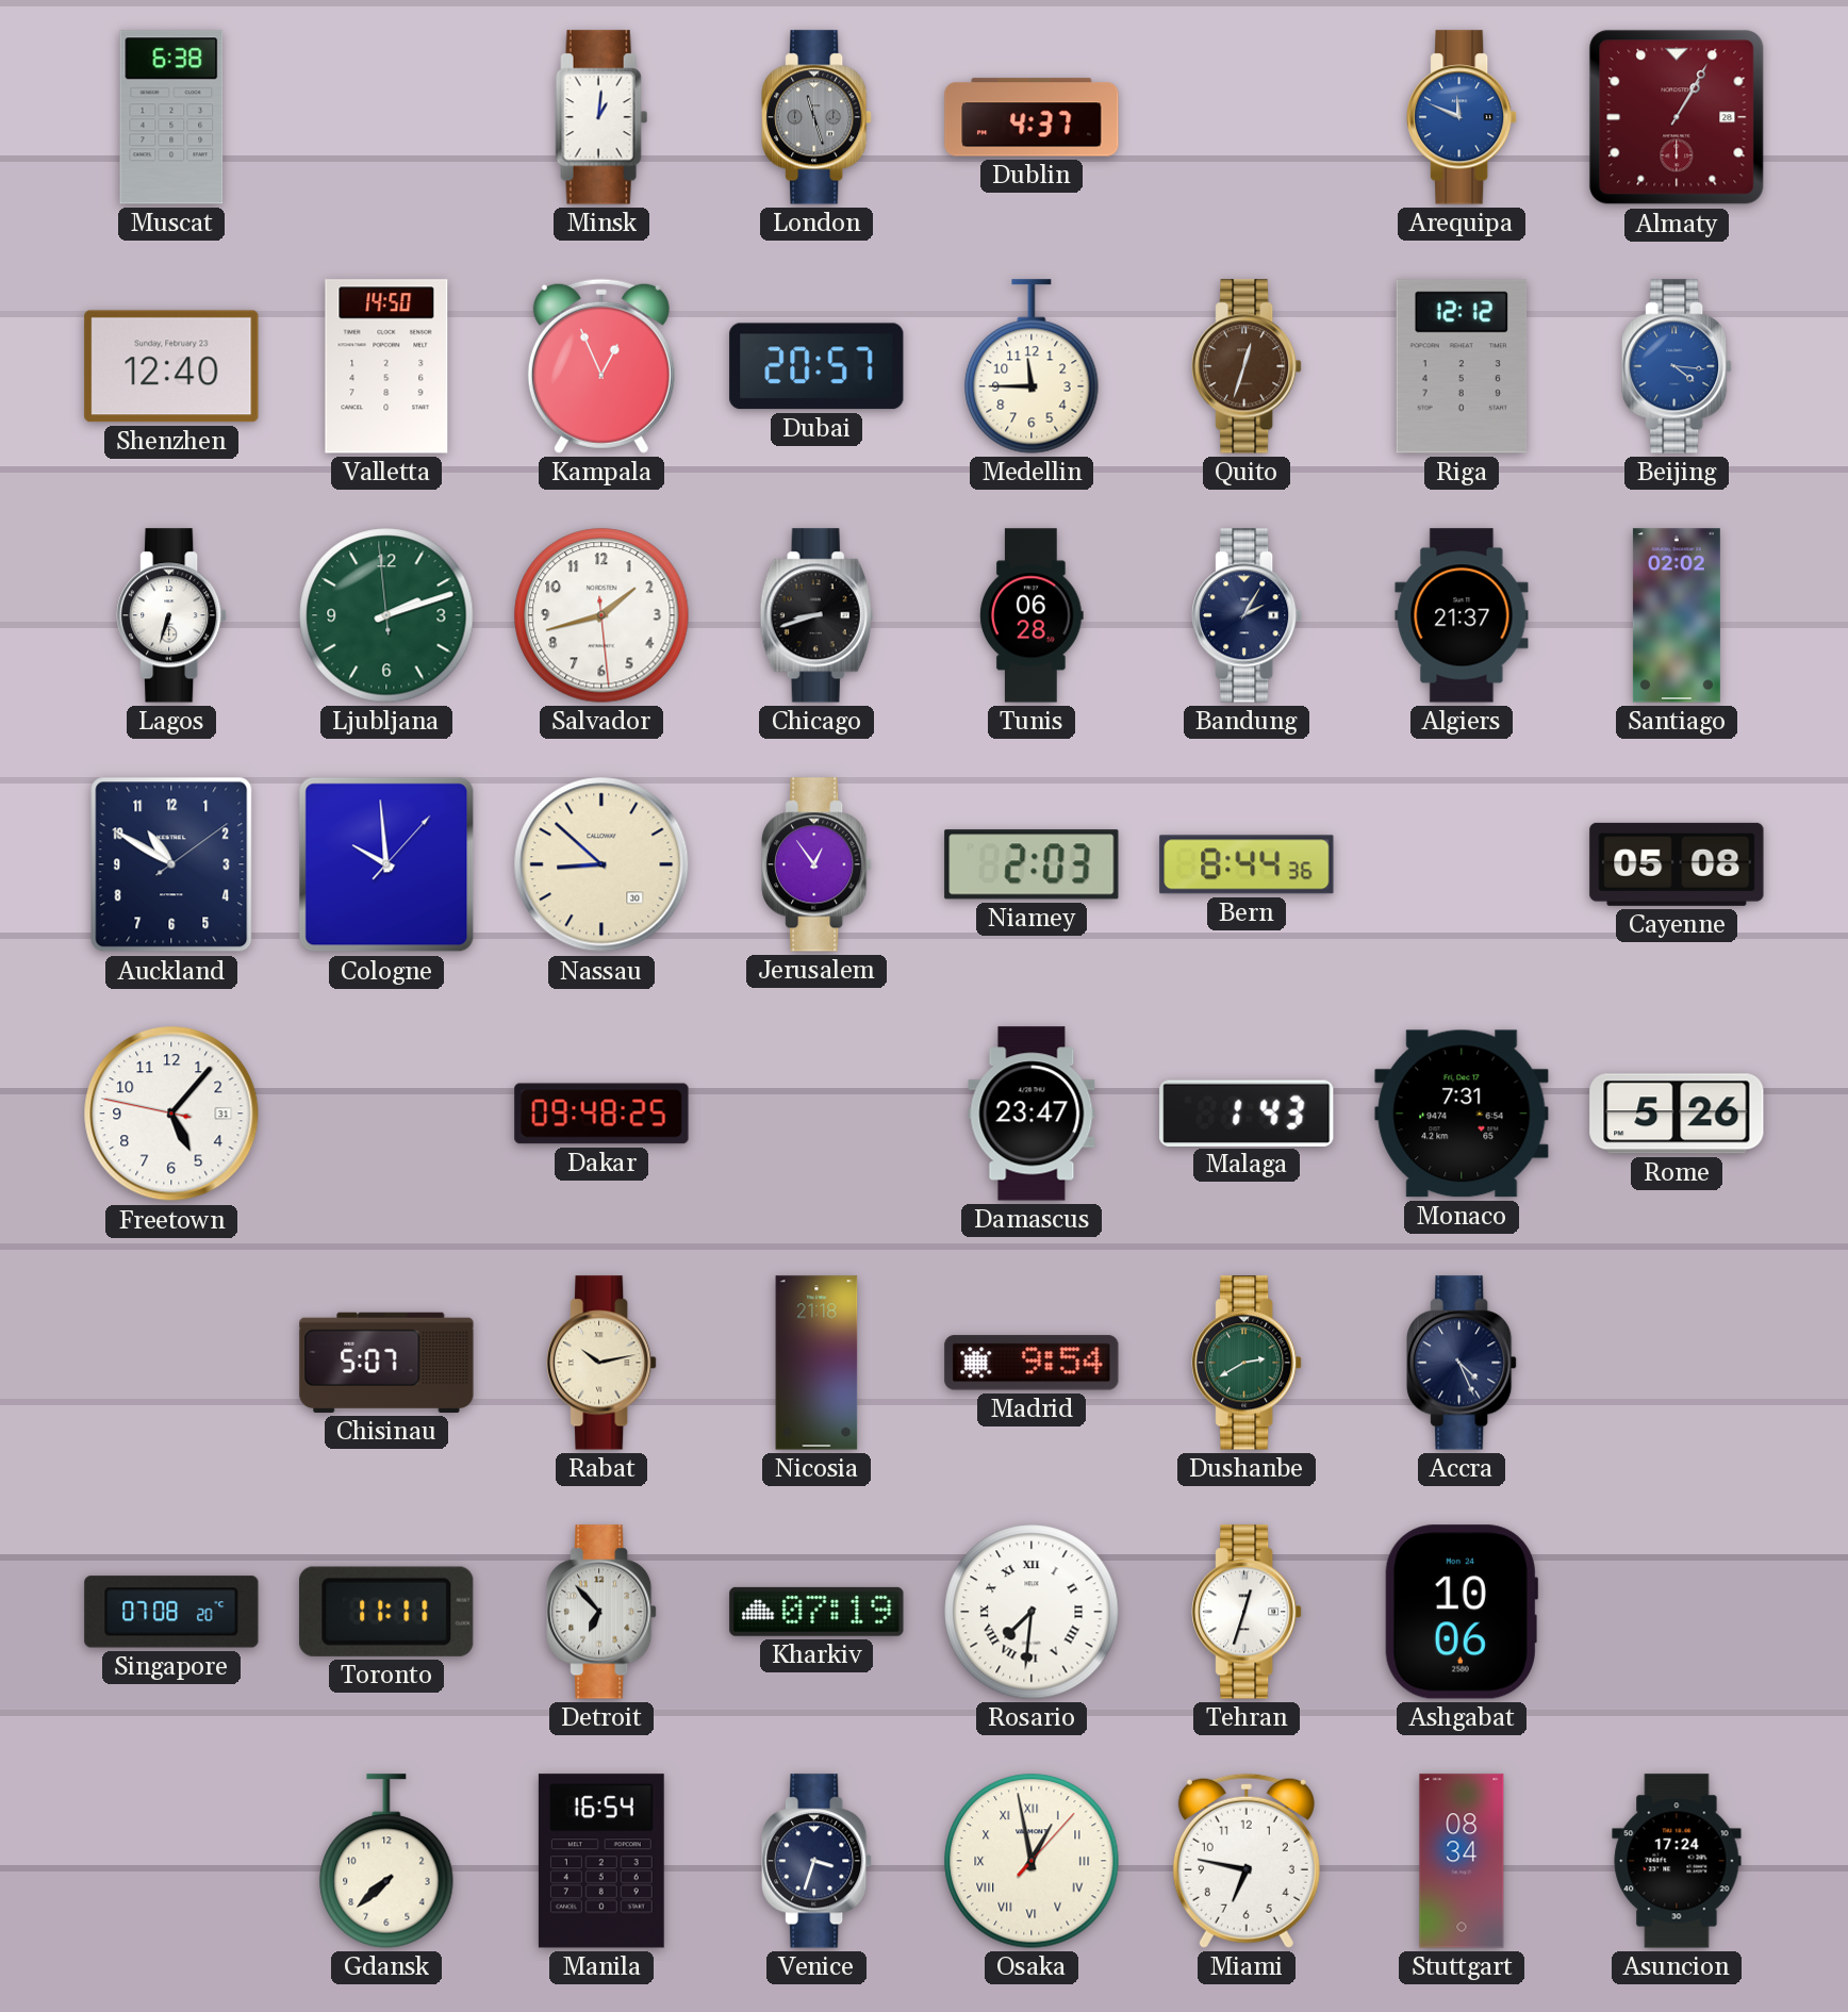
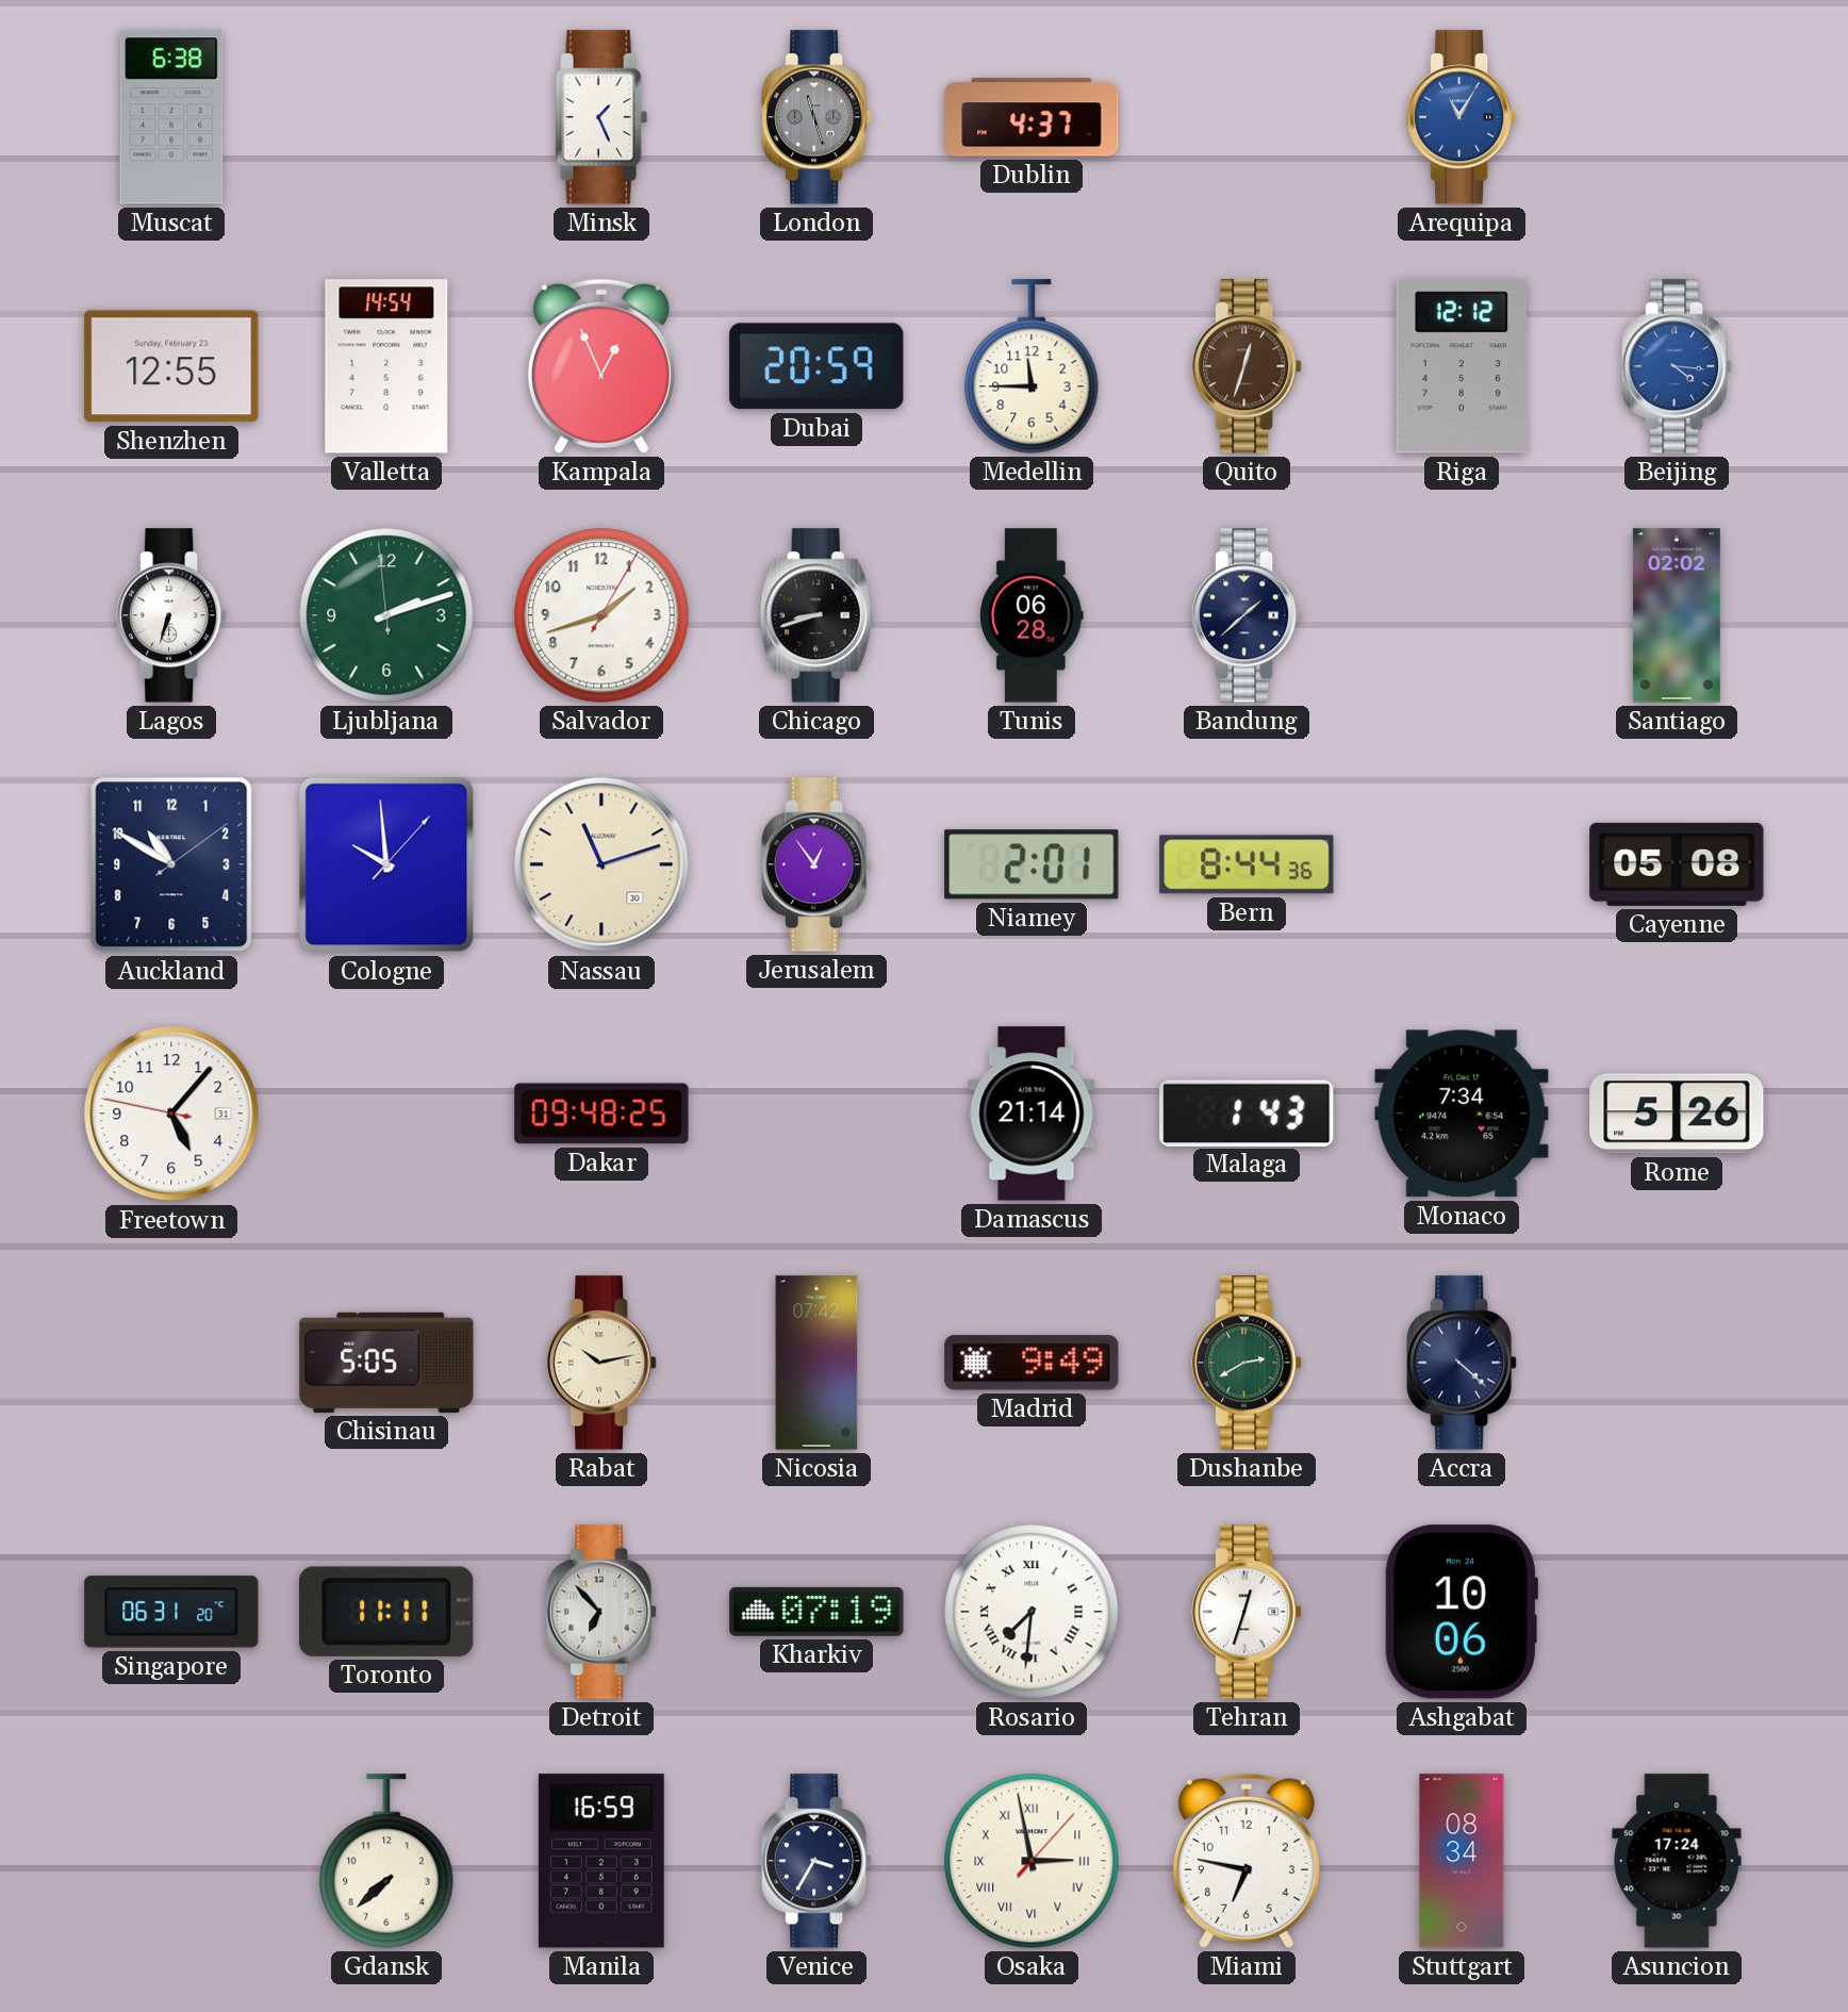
Minsk: 1:01 -> 1:26 (601, 117)
Arequipa: 11:49 -> 11:05 (1462, 117)
Almaty: 1:05 -> none (1677, 117)
Shenzhen: 12:40 -> 12:55 (171, 366)
Valletta: 14:50 -> 14:54 (386, 366)
Dubai: 20:57 -> 20:59 (816, 366)
Salvador: 1:42:29 -> 1:42:05 (601, 615)
Bandung: 2:05 -> 1:38 (1247, 615)
Algiers: 21:37 -> none (1462, 615)
Nassau: 8:52 -> 11:12 (601, 864)
Niamey: 2:03 -> 2:01 (1032, 864)
Damascus: 23:47 -> 21:14 (1032, 1114)
Monaco: 7:31 -> 7:34 (1462, 1114)
Chisinau: 5:07 -> 5:05 (386, 1363)
Nicosia: 21:18 -> 07:42 (816, 1363)
Madrid: 9:54 -> 9:49 (1032, 1363)
Accra: 4:26 -> 4:22 (1462, 1363)
Singapore: 07:08 -> 06:31 (171, 1612)
Manila: 16:54 -> 16:59 (601, 1861)
Venice: 3:33 -> 3:35 (816, 1861)
Osaka: 12:58 -> 2:58 (1032, 1861)
